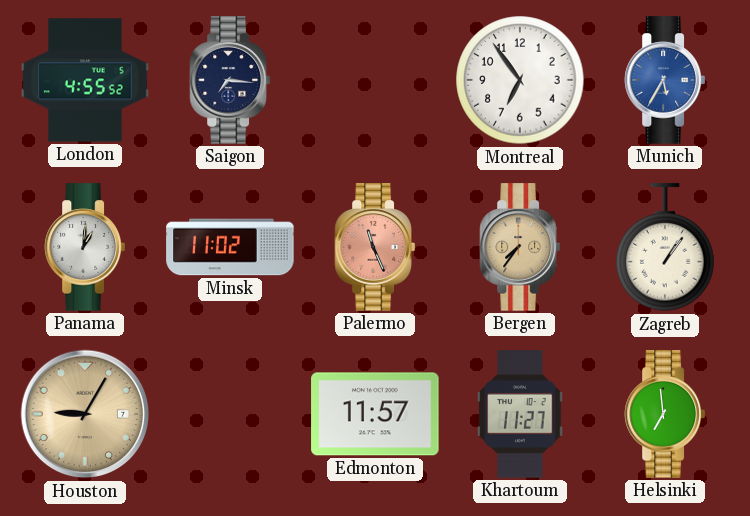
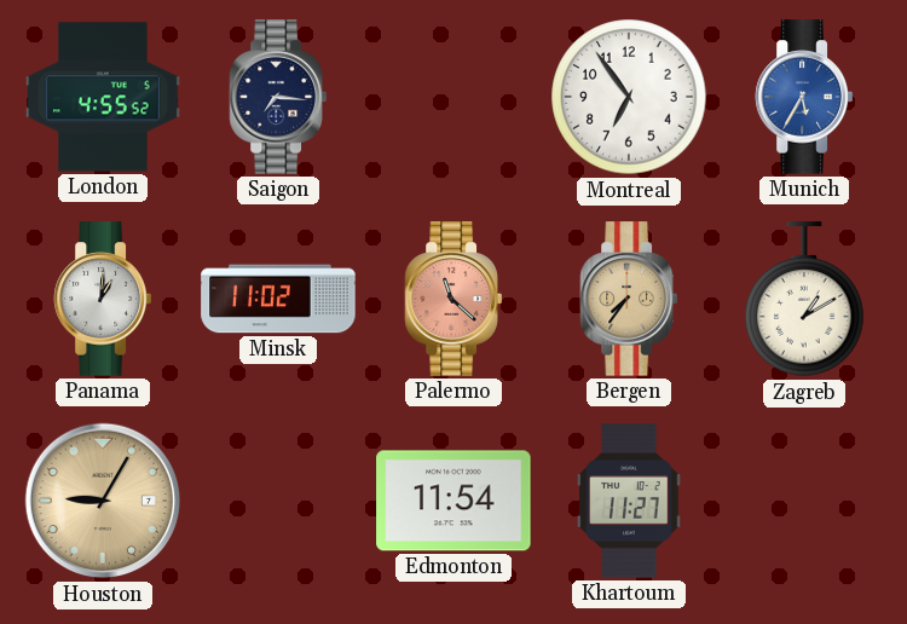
Palermo: 11:26 -> 11:22 (452, 299)
Zagreb: 1:06 -> 1:10 (804, 300)
Edmonton: 11:57 -> 11:54 (453, 501)
Helsinki: 6:59 -> none (664, 414)
